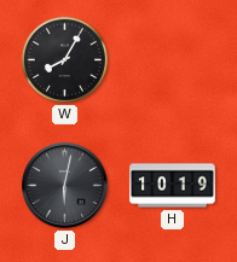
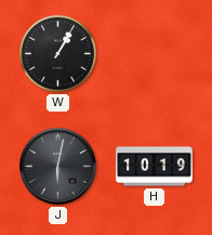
W: 8:05 -> 1:05 (57, 53)
